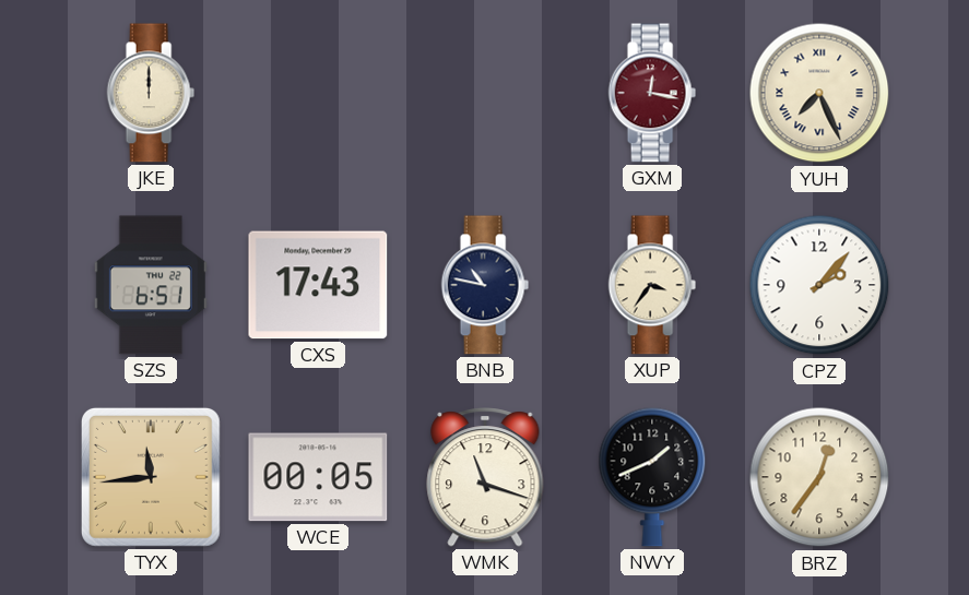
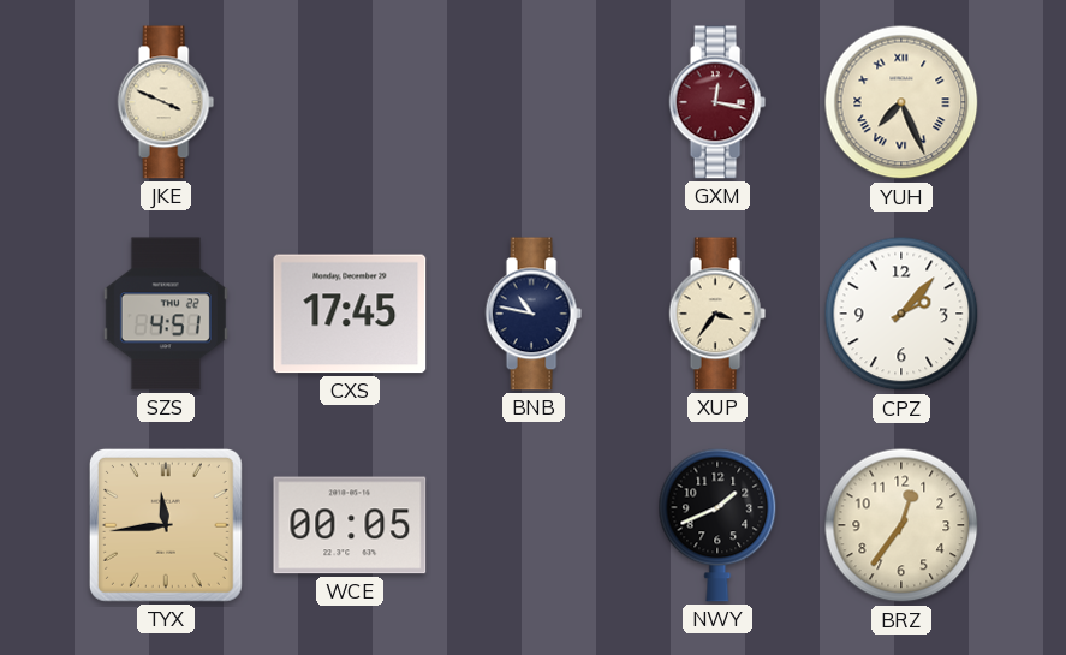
JKE: 12:00 -> 3:49 (166, 102)
SZS: 6:51 -> 4:51 (166, 314)
CXS: 17:43 -> 17:45 (350, 314)
WMK: 11:18 -> none (485, 477)
